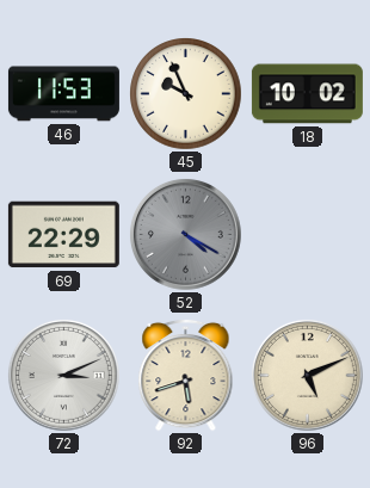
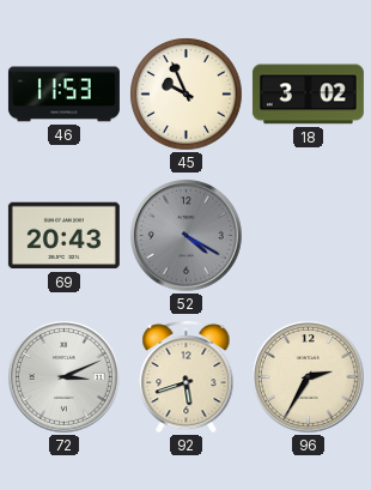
18: 10:02 -> 3:02 (308, 95)
69: 22:29 -> 20:43 (63, 236)
96: 5:11 -> 2:35 (308, 376)
